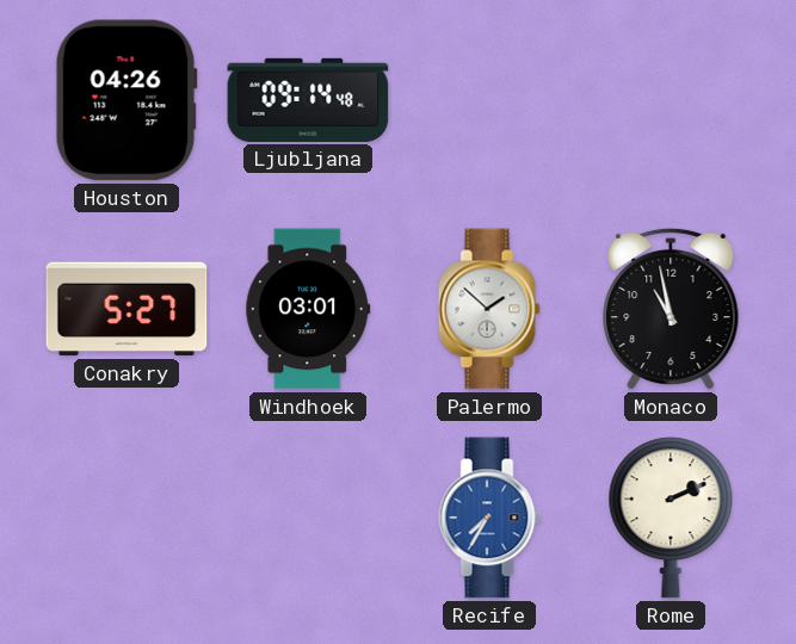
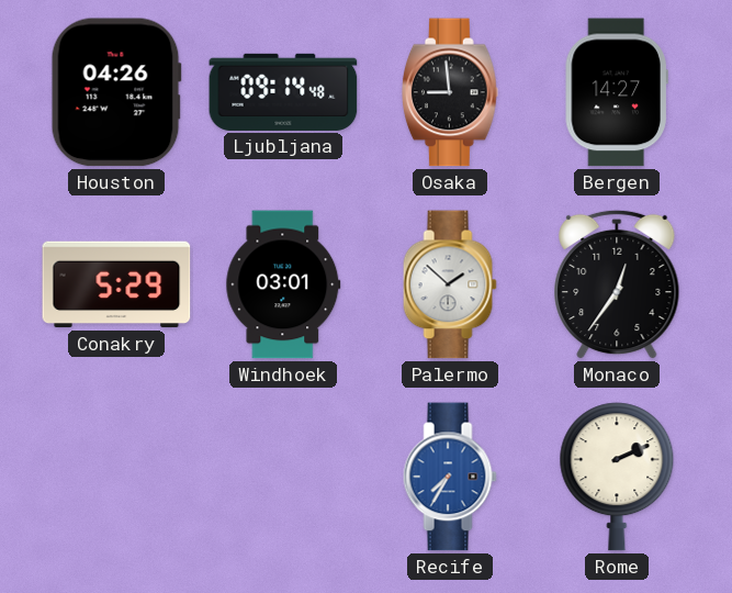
Osaka: none -> 8:59 (450, 92)
Bergen: none -> 14:27 (617, 92)
Conakry: 5:27 -> 5:29 (116, 284)
Monaco: 10:58 -> 12:36 (617, 284)
